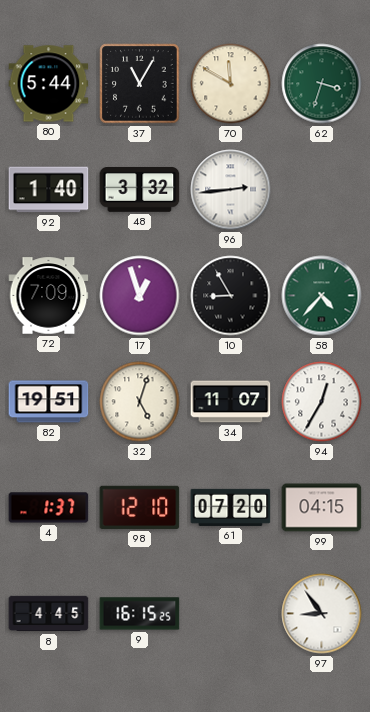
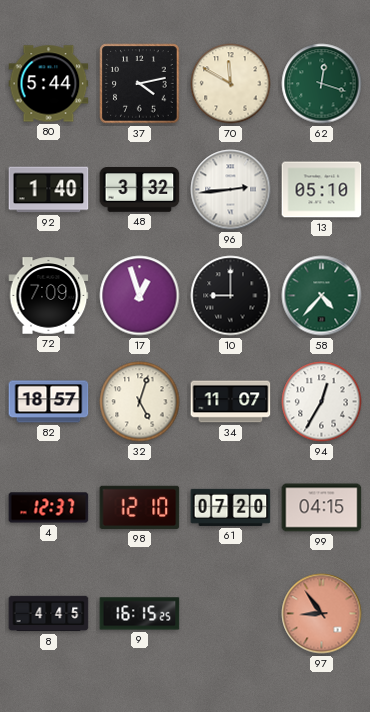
37: 11:05 -> 4:13 (140, 84)
62: 3:33 -> 12:18 (322, 84)
13: none -> 05:10 (322, 190)
10: 8:55 -> 9:00 (231, 296)
82: 19:51 -> 18:57 (49, 402)
4: 1:37 -> 12:37 (49, 508)
97 dial: white -> salmon (322, 614)
